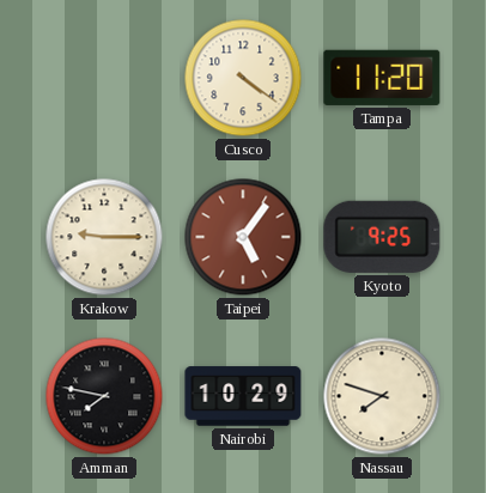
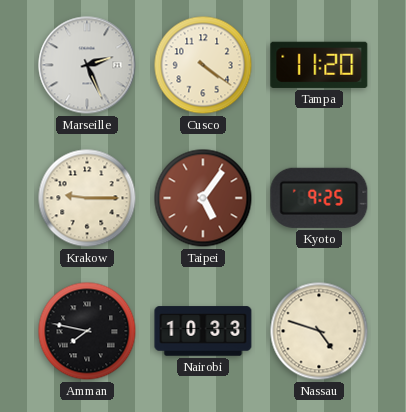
Marseille: none -> 2:26 (87, 65)
Nairobi: 10:29 -> 10:33 (203, 331)
Nassau: 7:48 -> 4:48 (319, 331)
